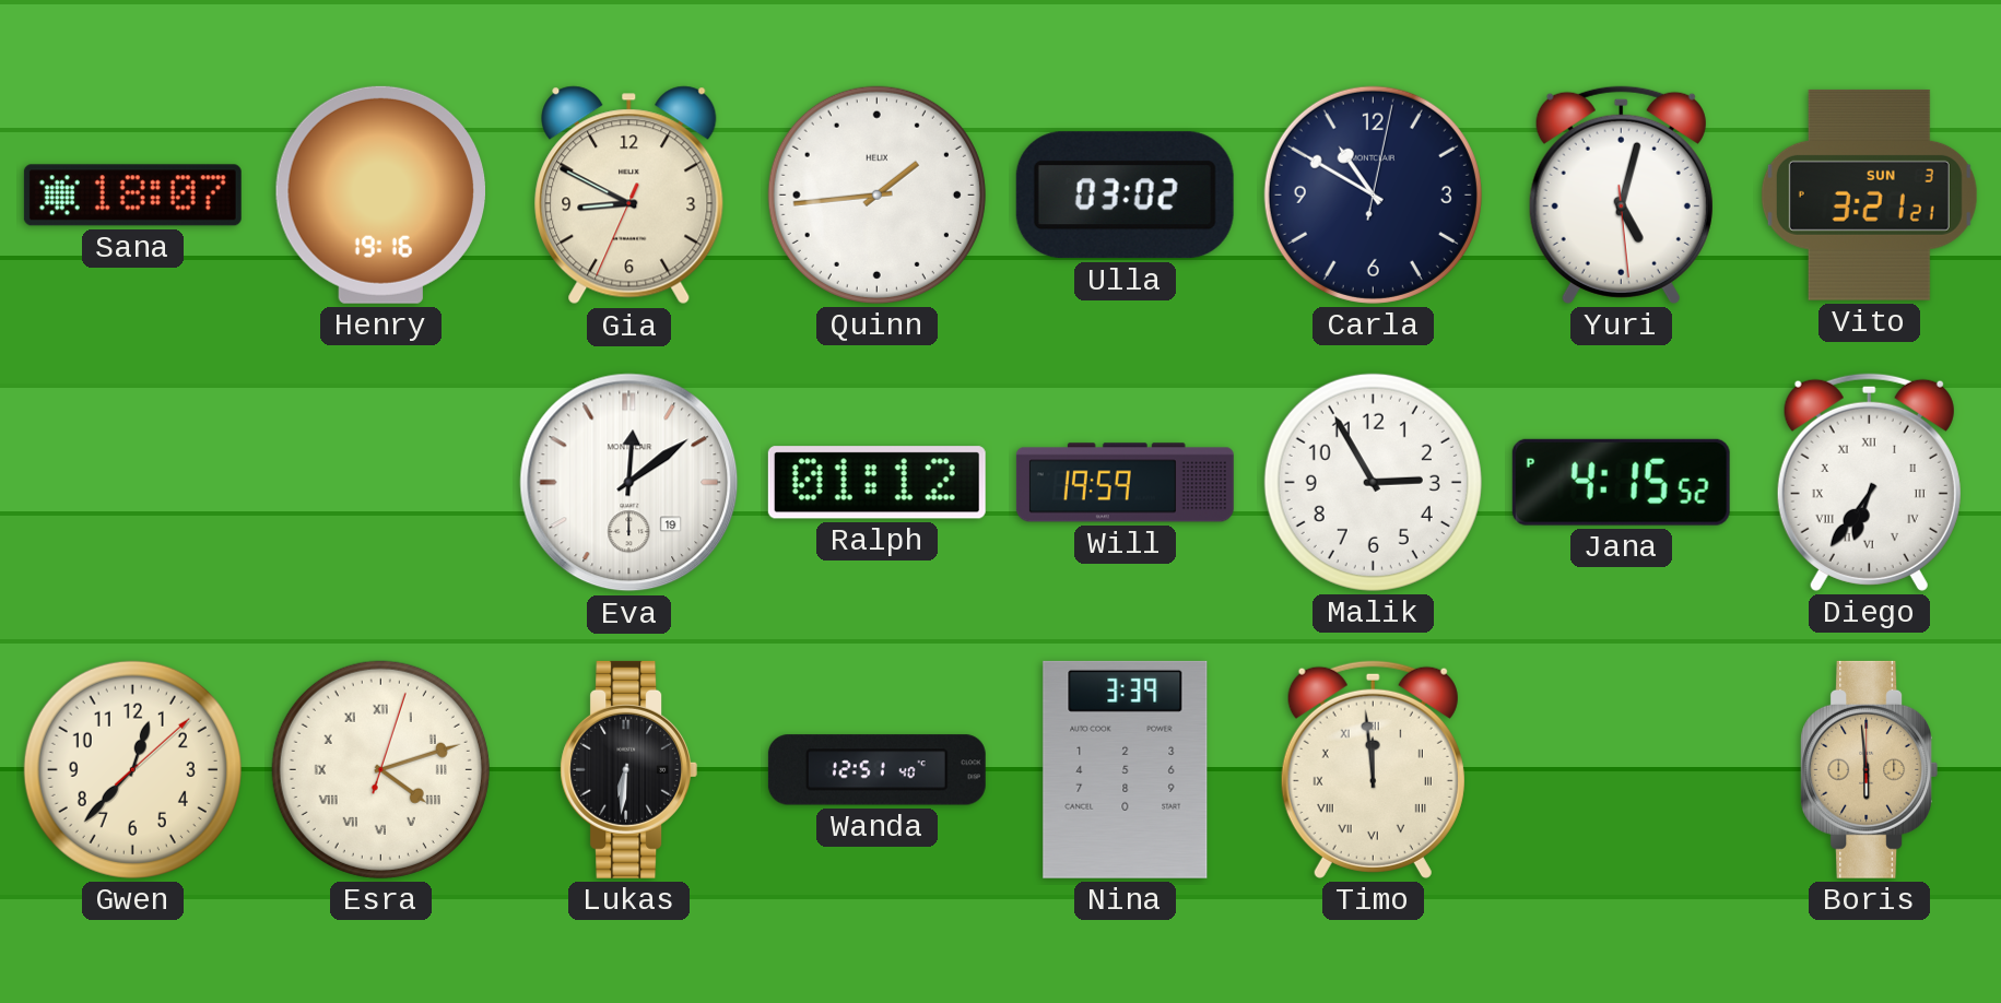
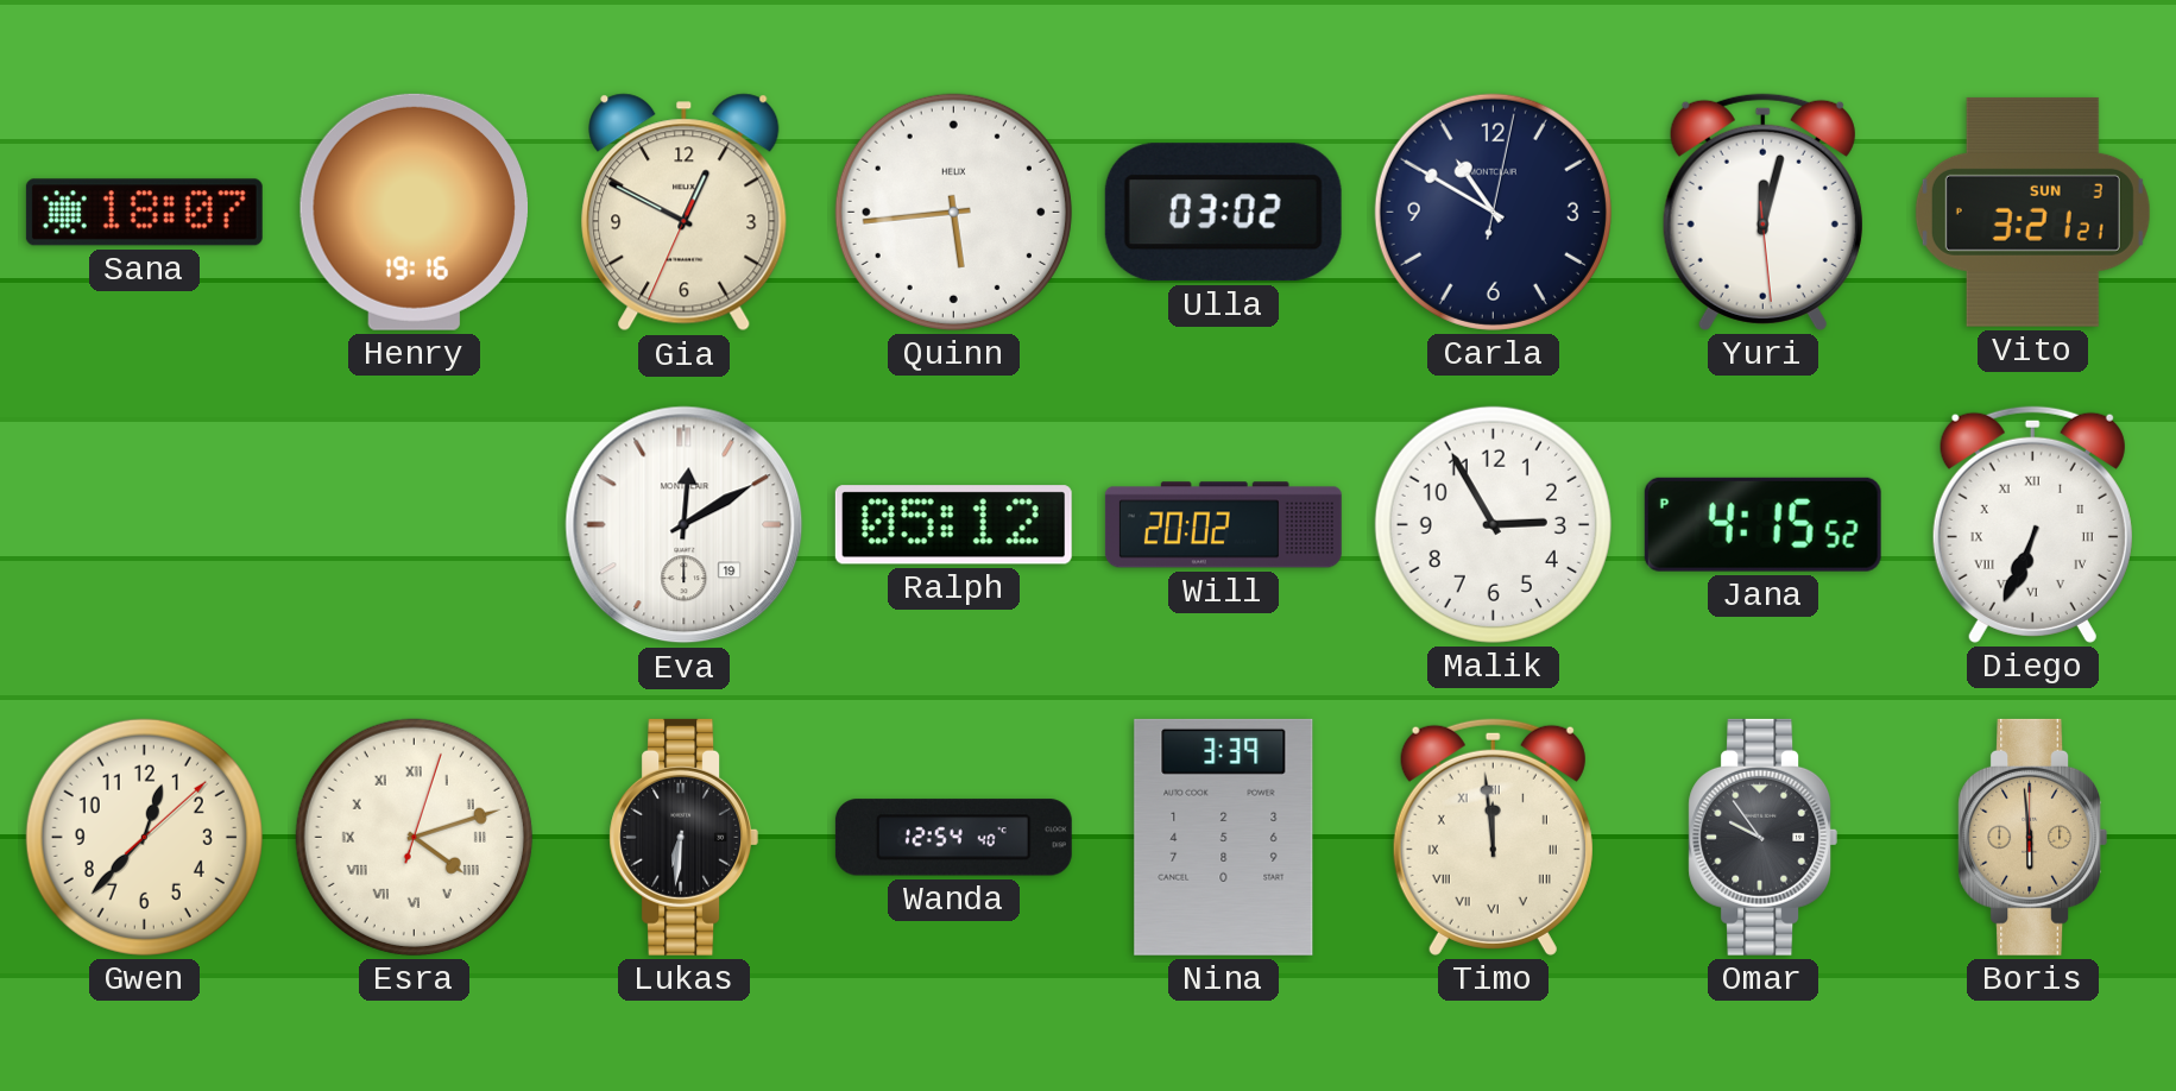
Gia: 8:49 -> 12:49 (685, 213)
Quinn: 1:44 -> 5:44 (953, 212)
Yuri: 5:02 -> 12:02 (1762, 212)
Eva: 12:09 -> 12:10 (685, 525)
Ralph: 01:12 -> 05:12 (953, 525)
Will: 19:59 -> 20:02 (1223, 525)
Diego: 6:36 -> 6:34 (2032, 524)
Wanda: 12:51 -> 12:54 (953, 838)
Omar: none -> 9:54 (1764, 837)
